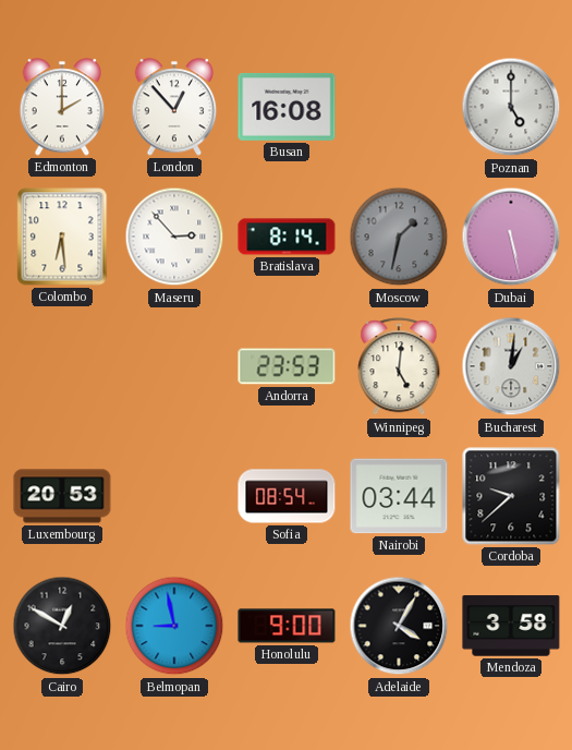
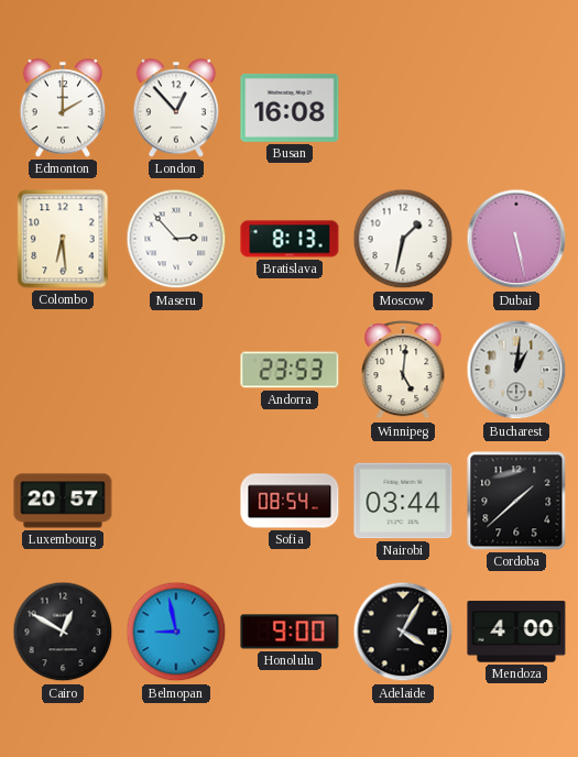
Poznan: 5:00 -> none (511, 107)
Bratislava: 8:14 -> 8:13 (290, 239)
Moscow dial: grey -> white (403, 239)
Luxembourg: 20:53 -> 20:57 (63, 501)
Cordoba: 9:38 -> 1:38 (516, 501)
Mendoza: 3:58 -> 4:00 (516, 632)
